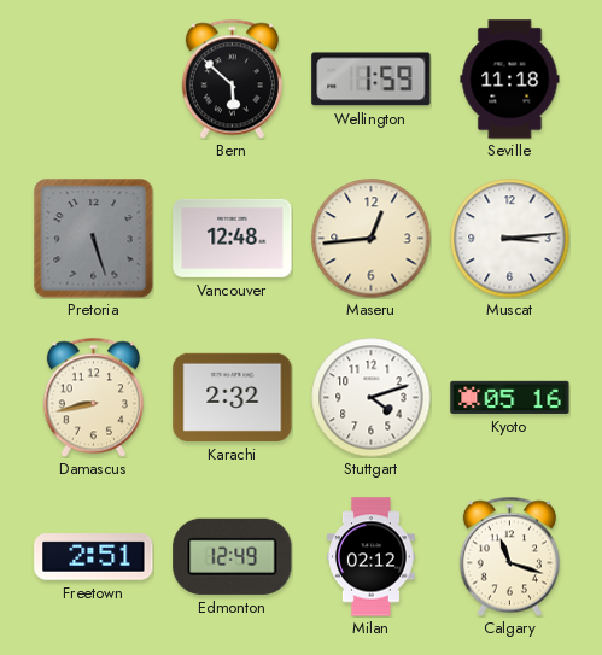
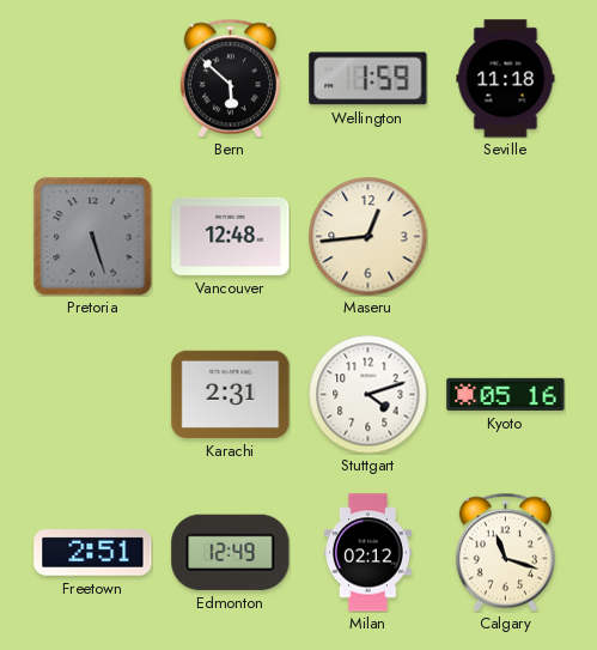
Muscat: 3:14 -> none (510, 239)
Damascus: 8:43 -> none (93, 397)
Karachi: 2:32 -> 2:31 (231, 394)
